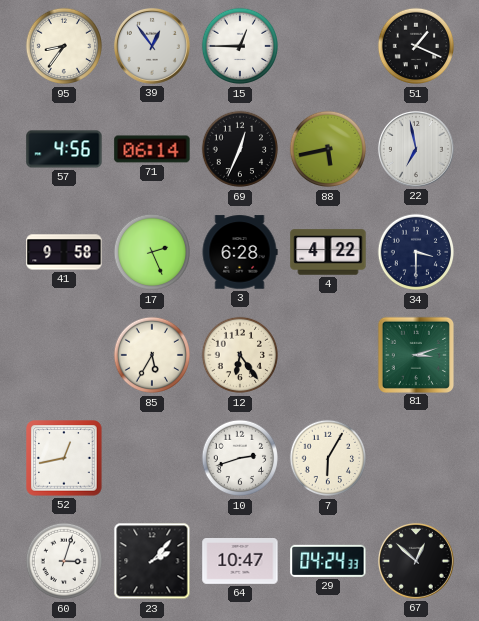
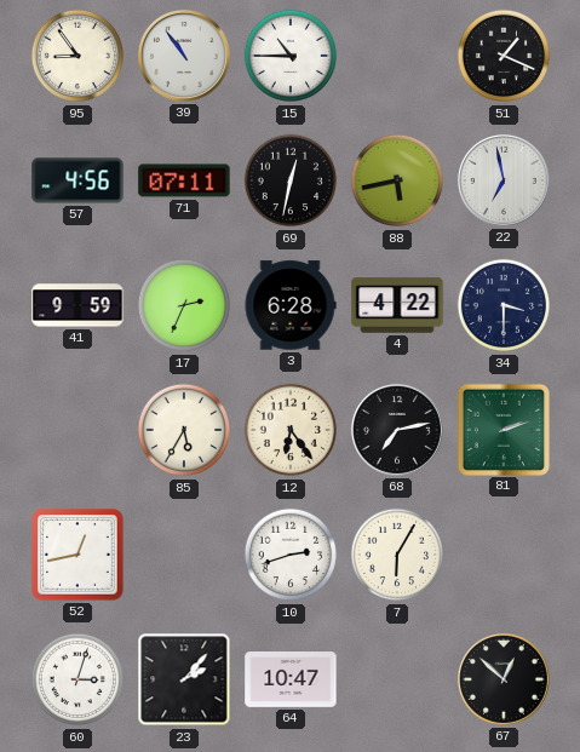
95: 8:36 -> 8:54 (77, 56)
39: 12:54 -> 10:54 (184, 56)
15: 12:45 -> 10:45 (291, 56)
71: 06:14 -> 07:11 (184, 180)
69: 12:34 -> 12:32 (291, 180)
41: 9:58 -> 9:59 (77, 305)
17: 2:26 -> 2:34 (184, 305)
68: none -> 7:13 (397, 430)
81: 3:12 -> 2:12 (503, 429)
29: 04:24 -> none (328, 561)
